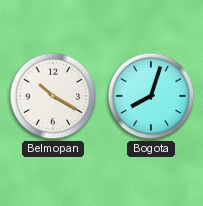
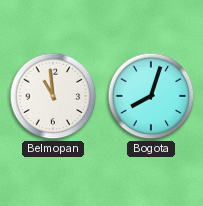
Belmopan: 10:20 -> 10:59 (53, 96)
